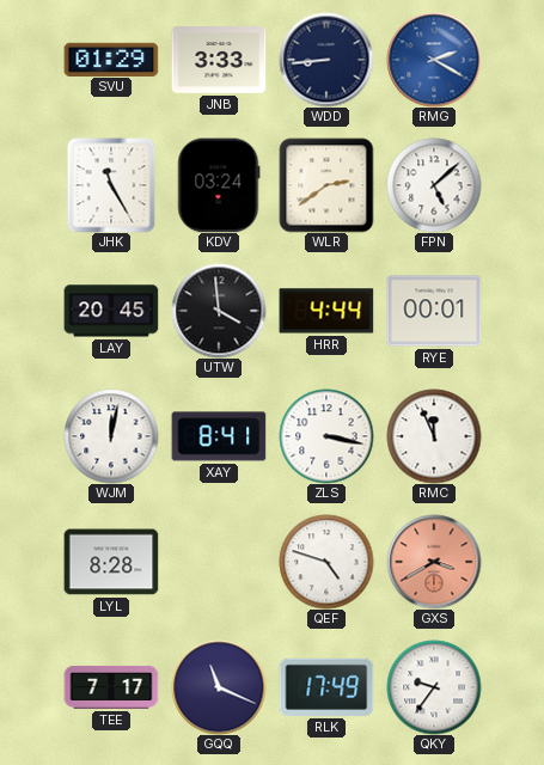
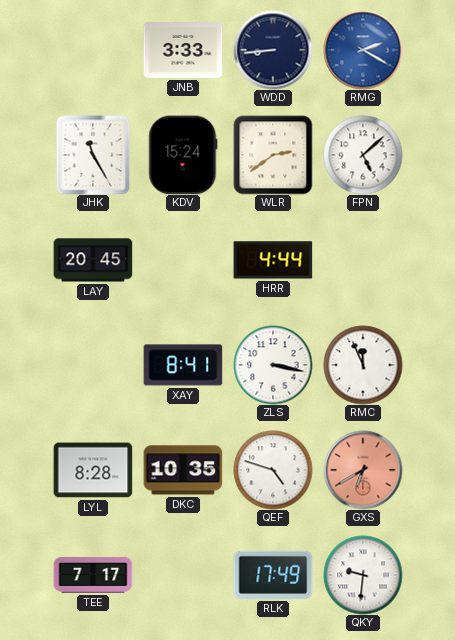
SVU: 01:29 -> none (111, 59)
KDV: 03:24 -> 15:24 (183, 155)
UTW: 3:59 -> none (219, 311)
RYE: 00:01 -> none (434, 311)
WJM: 12:02 -> none (111, 436)
DKC: none -> 10:35 (183, 470)
GXS: 3:40 -> 6:40 (363, 470)
GQQ: 11:19 -> none (219, 687)
QKY: 9:36 -> 9:31 (363, 575)
